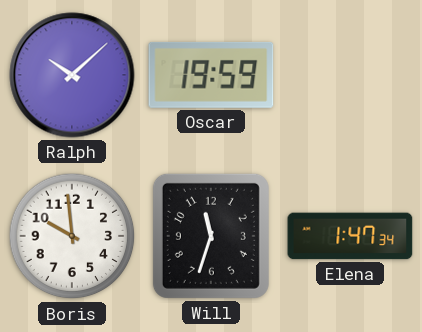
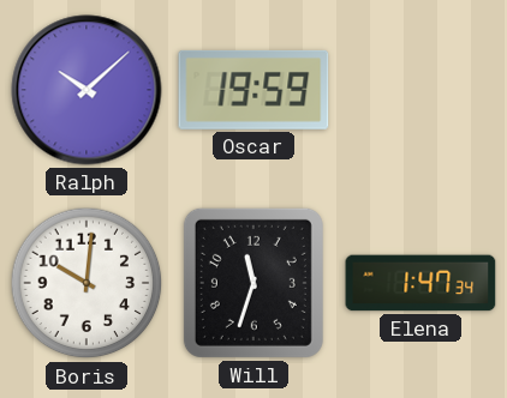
Boris: 9:59 -> 10:01 (87, 283)
